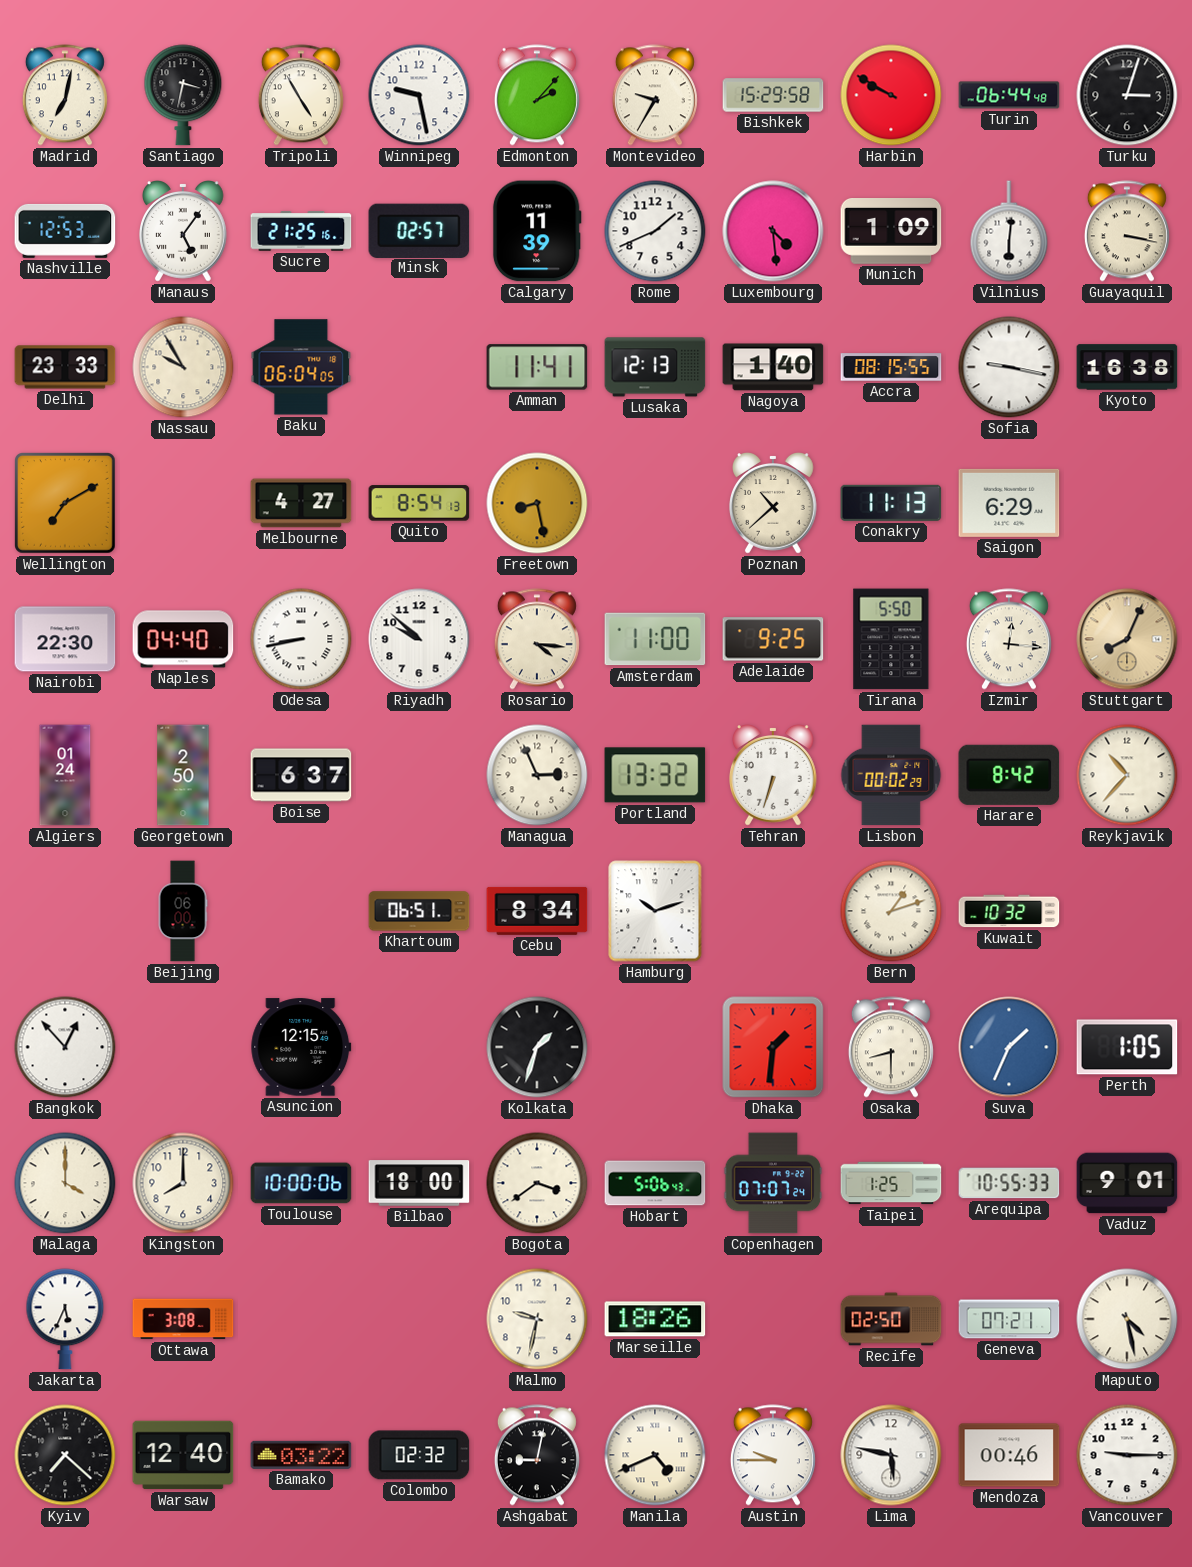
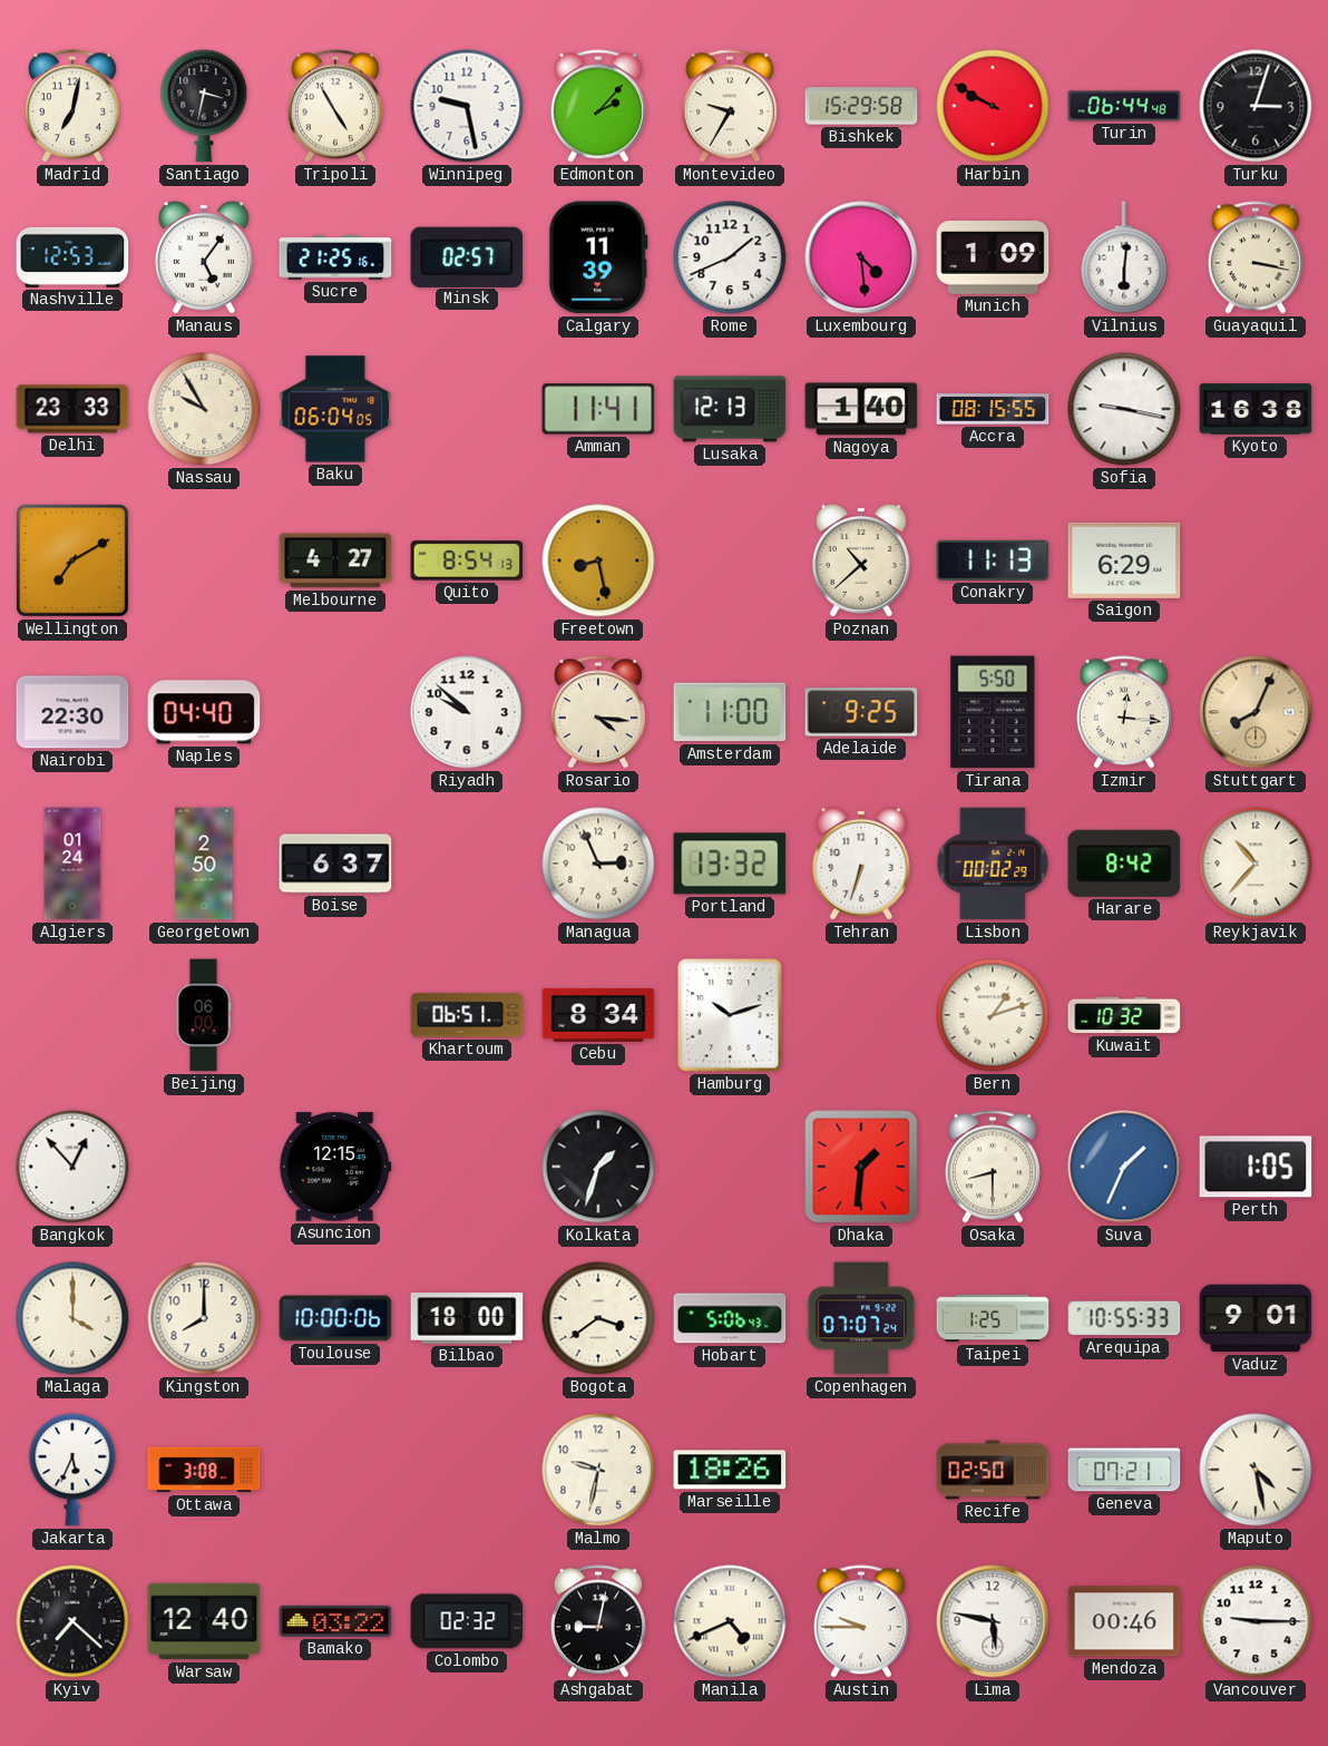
Odesa: 8:43 -> none (301, 639)
